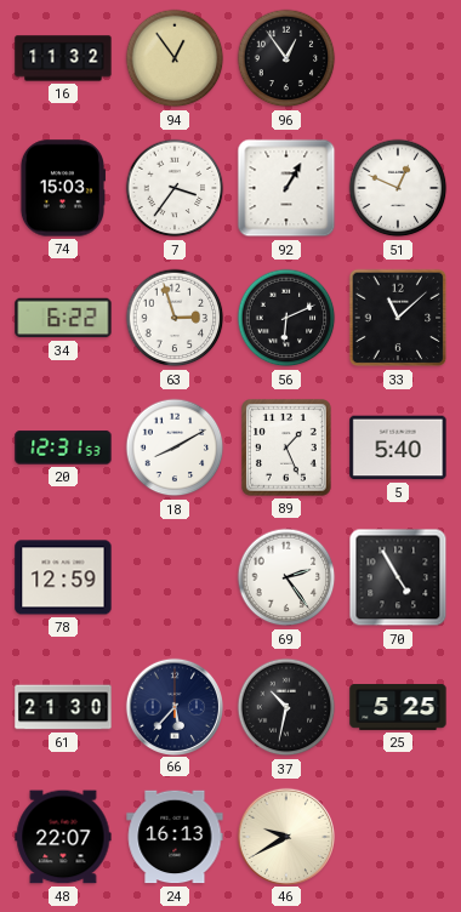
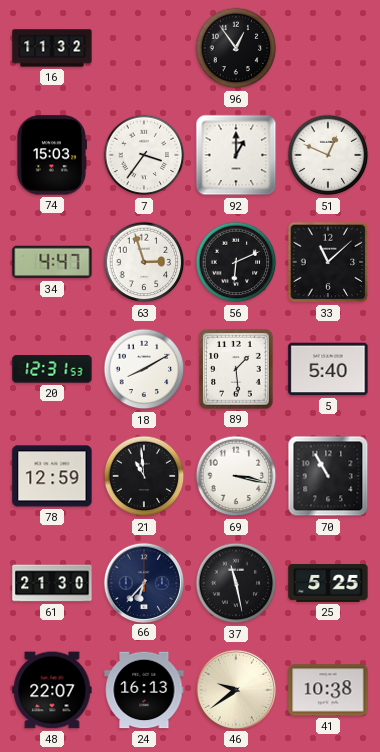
94: 12:54 -> none (175, 58)
92: 1:05 -> 1:00 (236, 155)
34: 6:22 -> 4:47 (52, 262)
89: 1:26 -> 1:29 (237, 370)
21: none -> 10:59 (144, 476)
69: 2:24 -> 3:17 (236, 476)
70: 4:55 -> 10:55 (328, 476)
66: 5:37 -> 6:37 (143, 582)
37: 10:32 -> 11:28 (236, 583)
46: 9:40 -> 9:39 (235, 689)
41: none -> 10:38 (328, 690)
